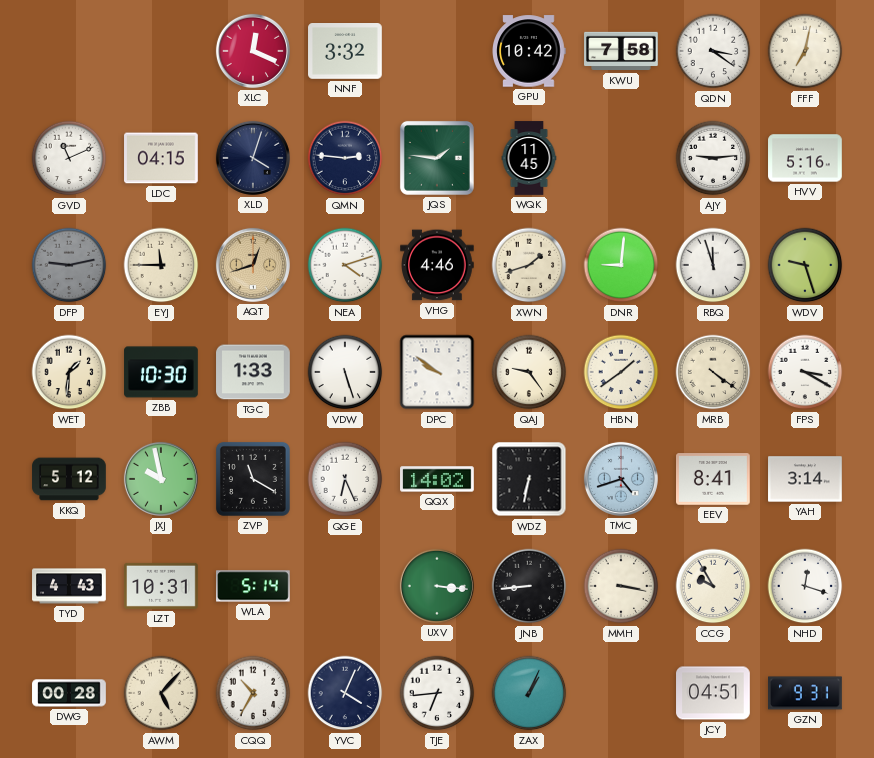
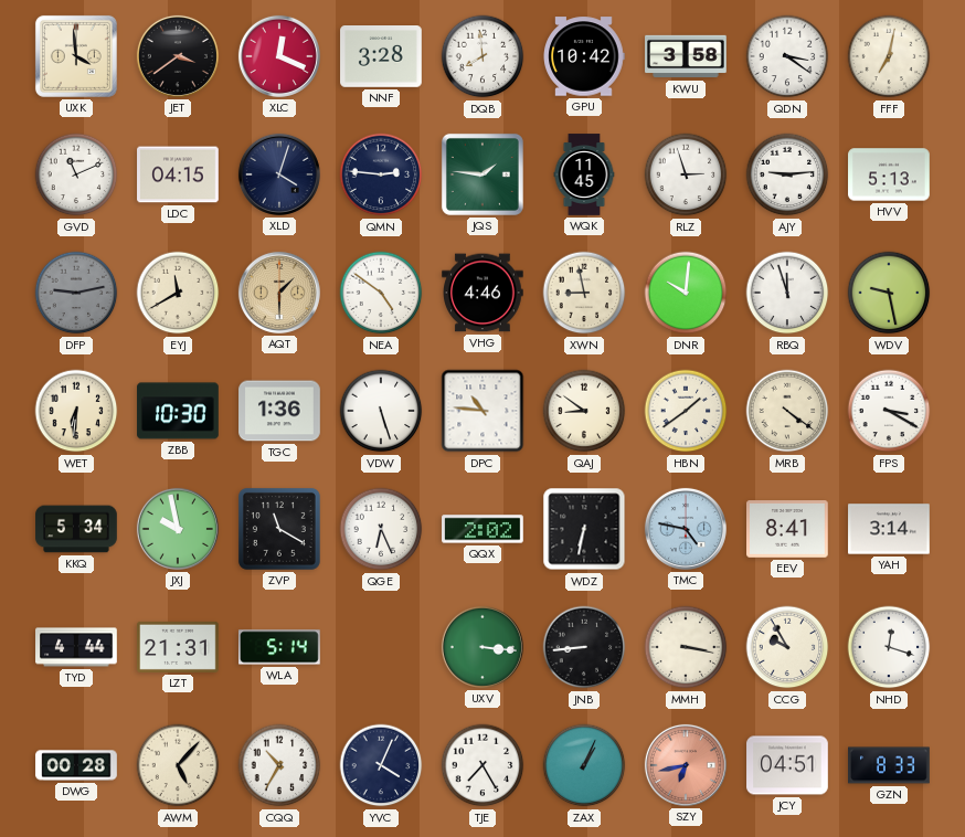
UXK: none -> 3:59 (76, 56)
JET: none -> 3:39 (178, 56)
NNF: 3:32 -> 3:28 (381, 57)
DQB: none -> 7:59 (482, 56)
KWU: 7:58 -> 3:58 (686, 56)
RLZ: none -> 2:57 (686, 174)
HVV: 5:16 -> 5:13 (889, 174)
EYJ: 11:45 -> 11:40 (178, 293)
AQT: 12:42 -> 1:30 (279, 293)
NEA: 4:12 -> 4:51 (381, 293)
XWN: 1:42 -> 8:58 (584, 293)
DNR: 9:01 -> 10:01 (686, 293)
WDV: 9:27 -> 9:28 (889, 293)
WET: 1:31 -> 6:31 (76, 411)
TGC: 1:33 -> 1:36 (279, 411)
DPC: 9:51 -> 10:46 (482, 411)
QAJ: 9:24 -> 8:51 (584, 411)
KKQ: 5:12 -> 5:34 (76, 529)
QQX: 14:02 -> 2:02 (482, 529)
TMC: 4:42 -> 4:47 (686, 529)
TYD: 4:43 -> 4:44 (76, 647)
LZT: 10:31 -> 21:31 (178, 647)
TJE: 6:44 -> 7:25 (482, 765)
SZY: none -> 6:43 (686, 765)
GZN: 9:31 -> 8:33 (889, 765)
